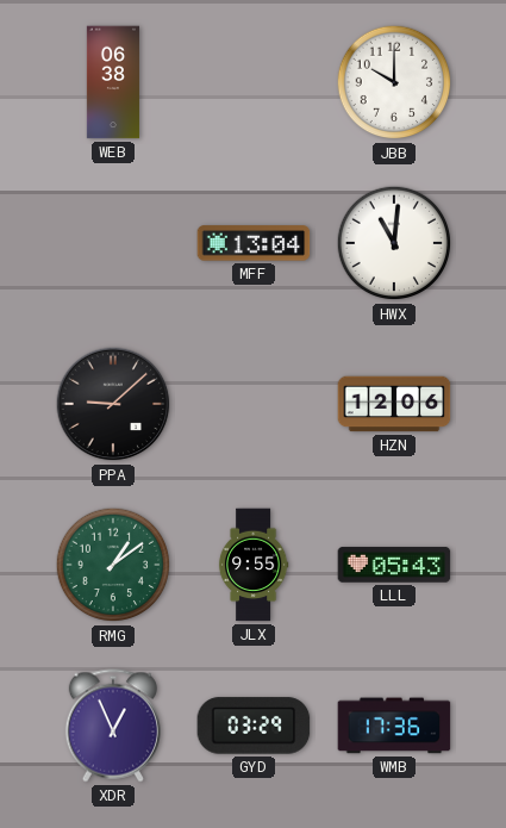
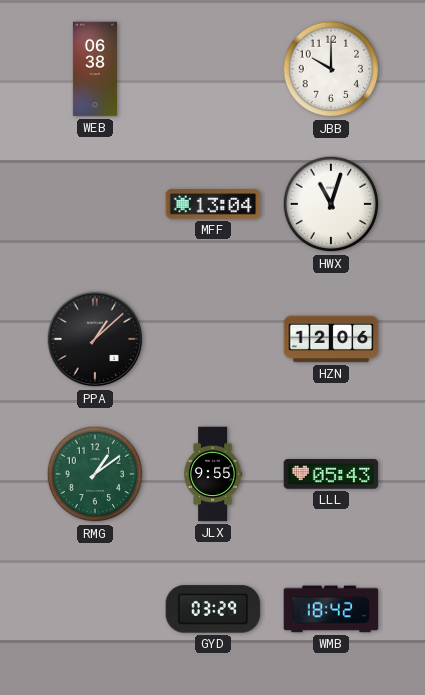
HWX: 11:01 -> 11:03 (331, 204)
PPA: 9:08 -> 1:08 (95, 339)
XDR: 12:56 -> none (113, 726)
WMB: 17:36 -> 18:42 (331, 609)
